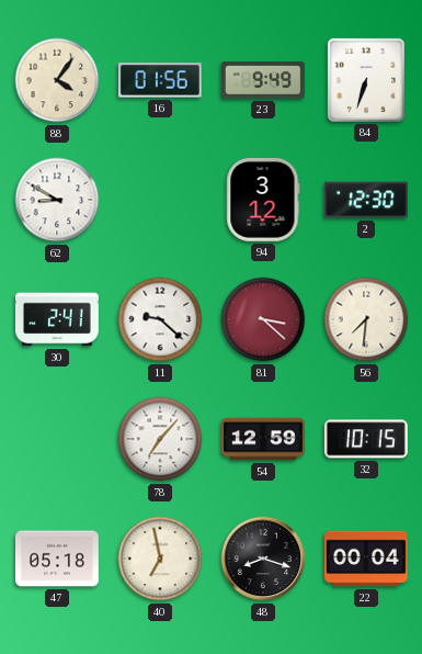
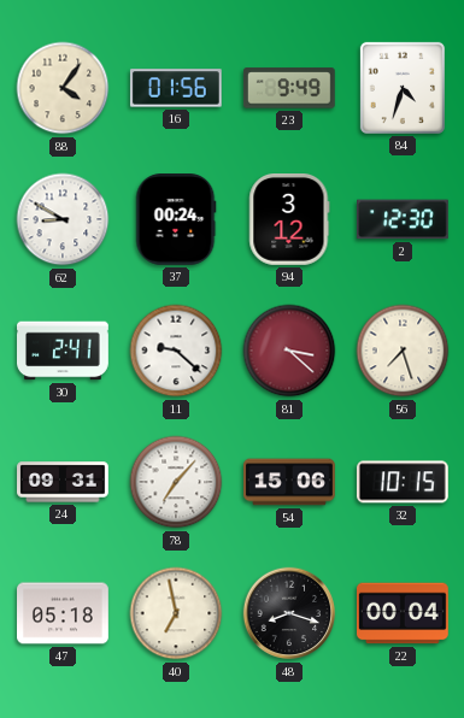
84: 6:33 -> 4:33 (403, 88)
37: none -> 00:24 (176, 220)
56: 7:31 -> 7:27 (403, 351)
24: none -> 09:31 (64, 482)
54: 12:59 -> 15:06 (289, 482)
